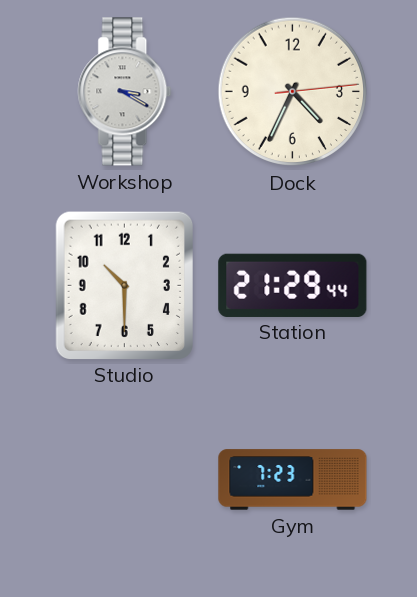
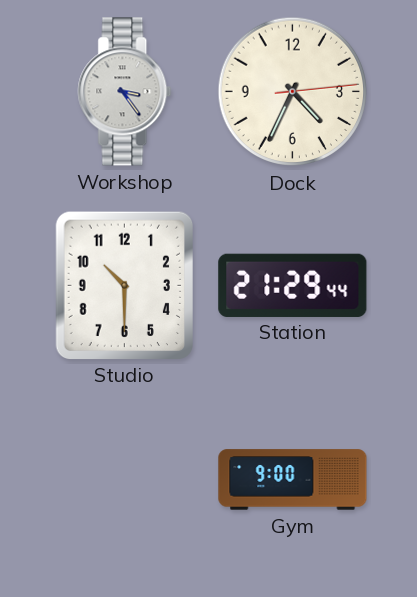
Workshop: 3:20 -> 3:24 (125, 92)
Gym: 7:23 -> 9:00 (293, 480)
